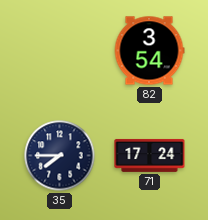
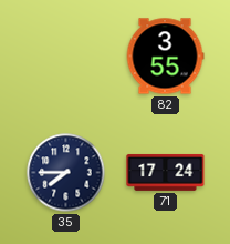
82: 3:54 -> 3:55 (165, 57)
